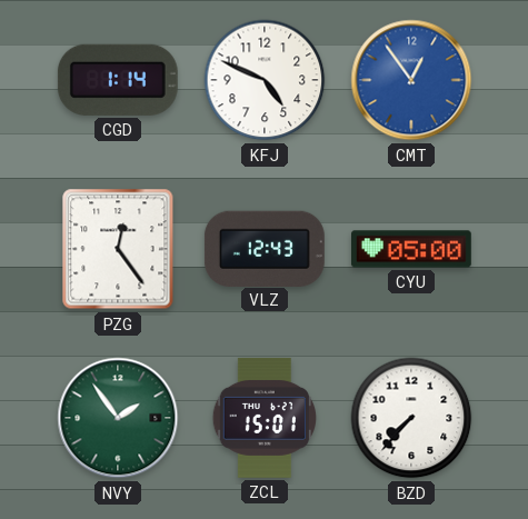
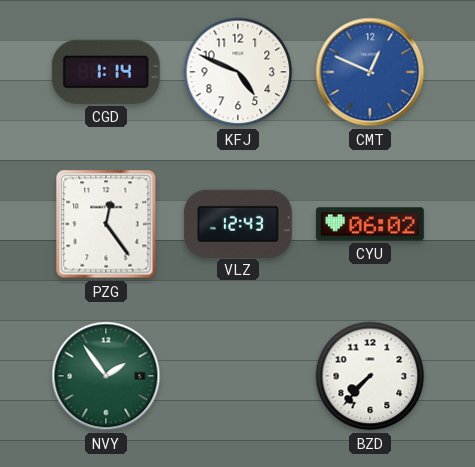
CMT: 12:54 -> 12:49 (370, 72)
CYU: 05:00 -> 06:02 (370, 224)
ZCL: 15:01 -> none (263, 418)
